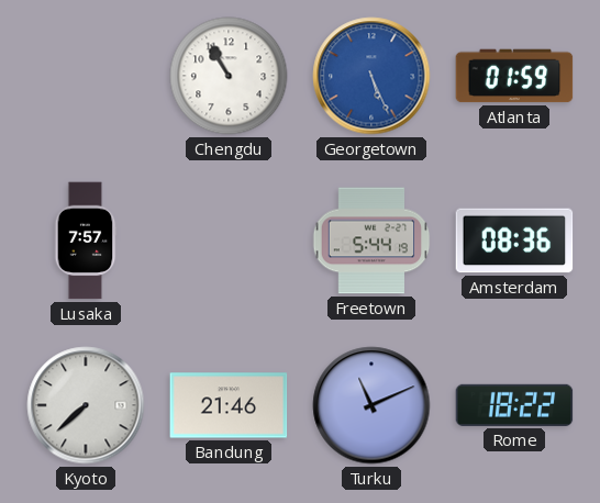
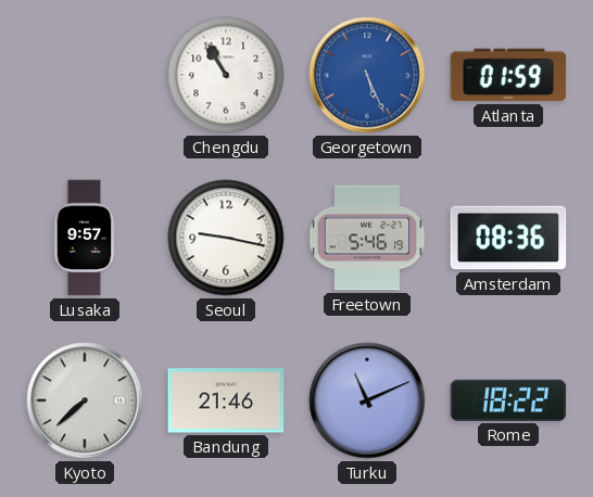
Lusaka: 7:57 -> 9:57 (85, 238)
Seoul: none -> 9:17 (226, 238)
Freetown: 5:44 -> 5:46 (367, 238)
